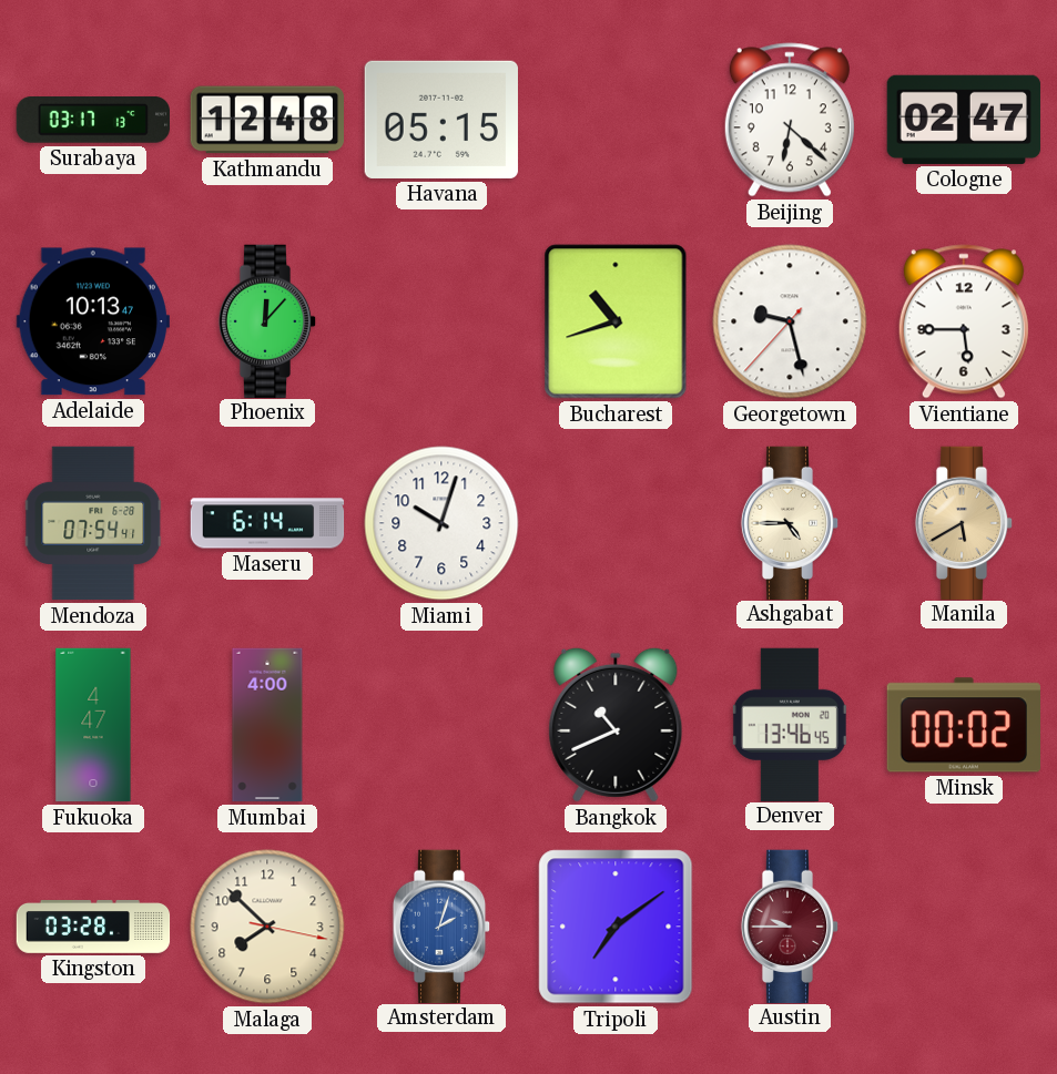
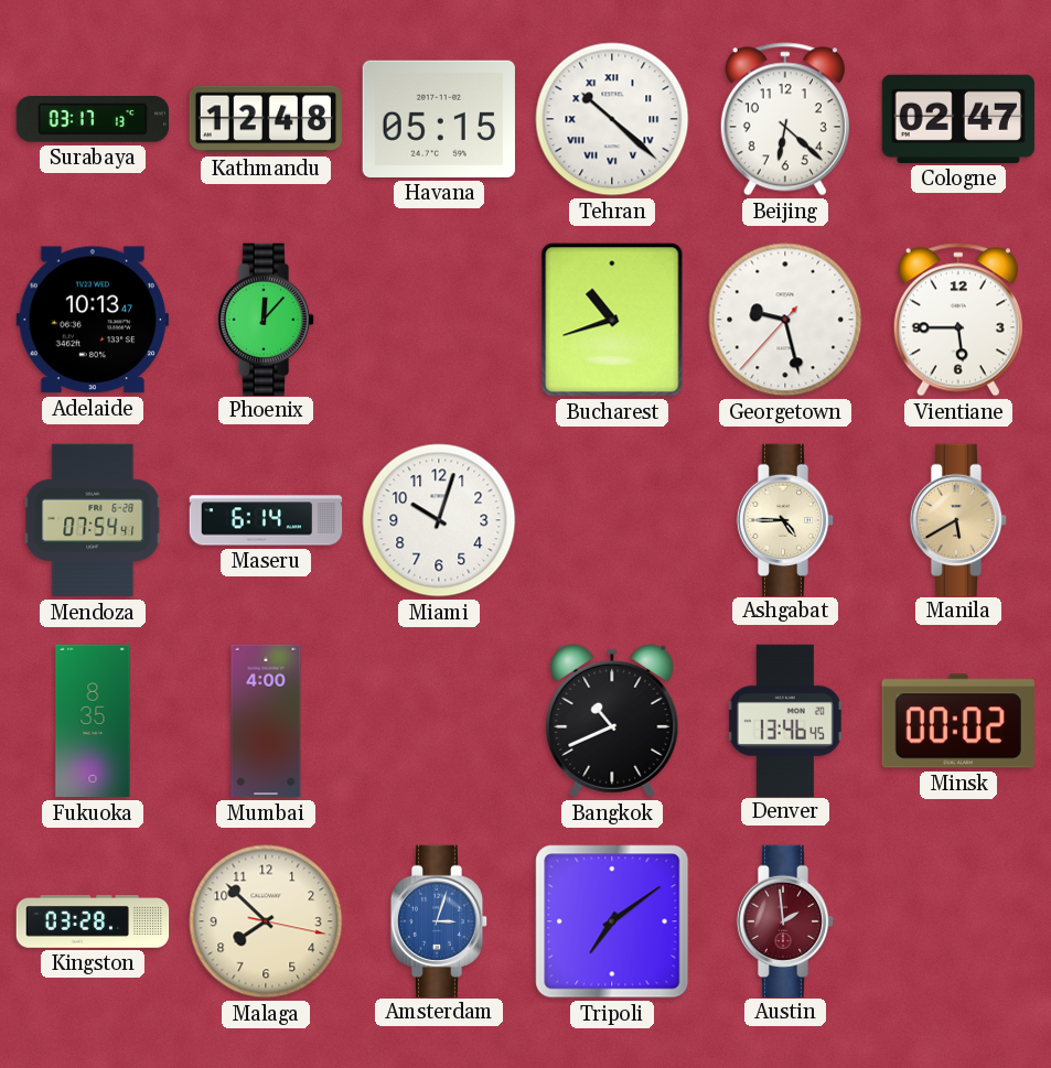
Tehran: none -> 10:22 (612, 119)
Fukuoka: 4:47 -> 8:35 (93, 721)
Amsterdam: 2:03 -> 3:03 (439, 920)
Austin: 9:45 -> 1:59 (785, 920)
